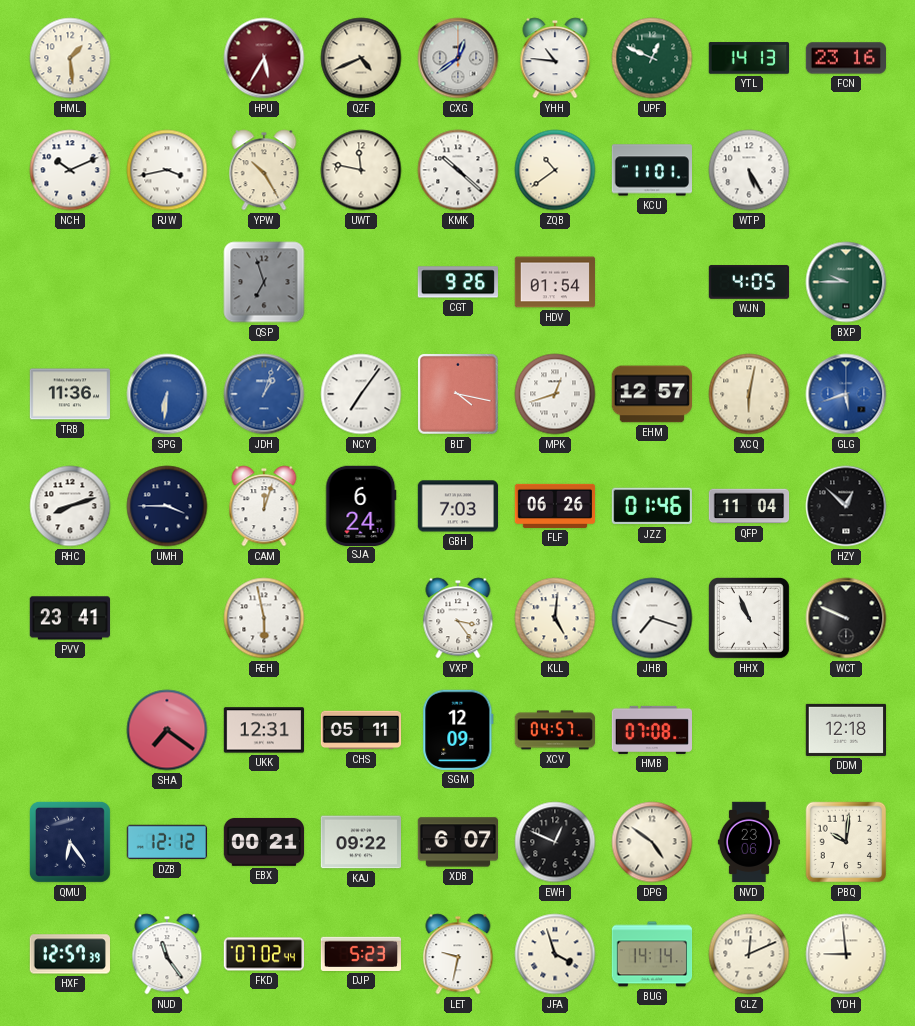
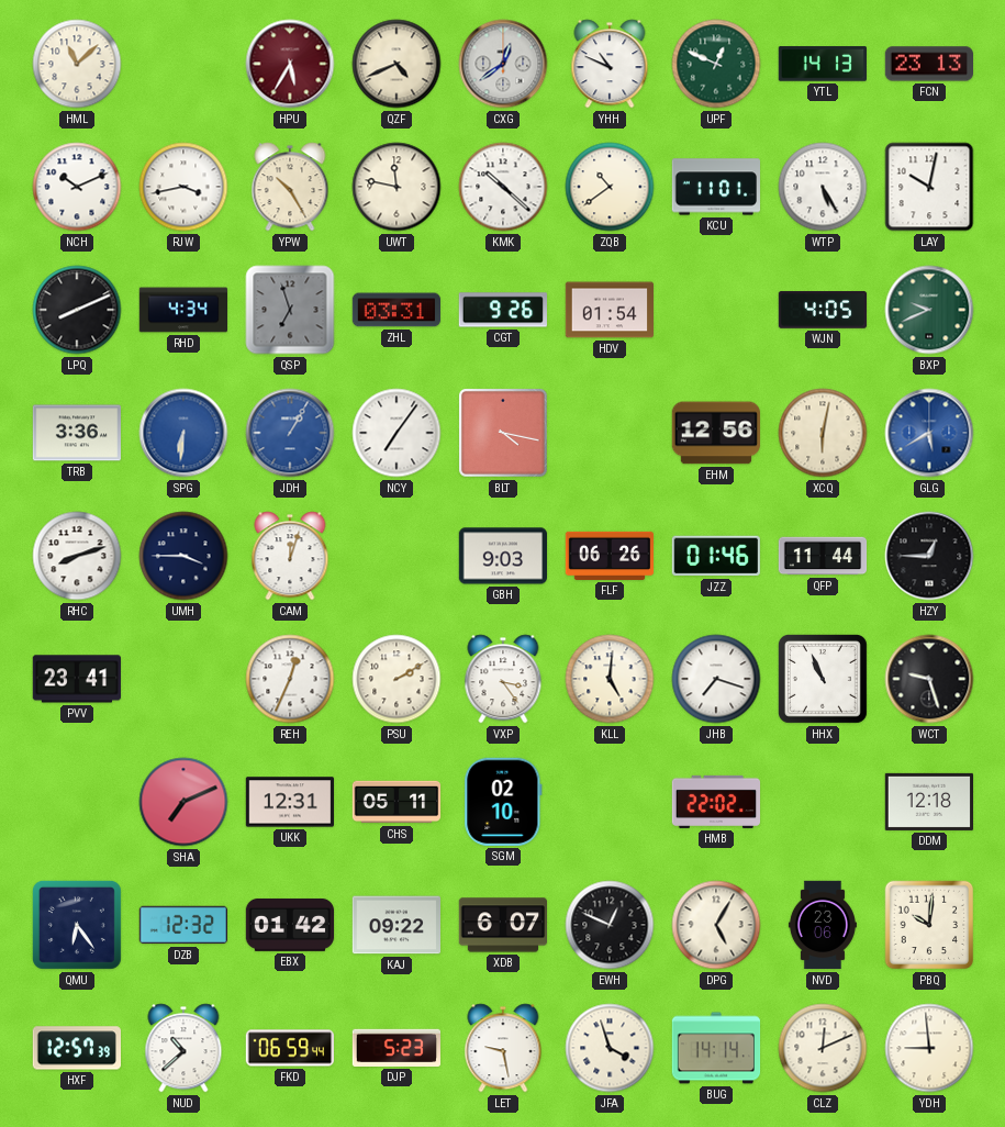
HML: 1:29 -> 11:08 (77, 64)
YHH: 10:46 -> 10:49 (610, 64)
FCN: 23:16 -> 23:13 (928, 64)
LAY: none -> 10:02 (929, 187)
LPQ: none -> 8:11 (77, 310)
RHD: none -> 4:34 (183, 310)
ZHL: none -> 03:31 (395, 310)
BXP: 9:45 -> 9:41 (929, 310)
TRB: 11:36 -> 3:36 (76, 433)
JDH: 1:03 -> 1:05 (290, 433)
MPK: 12:42 -> none (555, 394)
EHM: 12:57 -> 12:56 (715, 433)
GLG: 5:42 -> 5:40 (929, 433)
SJA: 6:24 -> none (361, 505)
GBH: 7:03 -> 9:03 (502, 556)
QFP: 11:04 -> 11:44 (823, 556)
HZY: 12:52 -> 12:45 (929, 556)
REH: 5:58 -> 12:34 (290, 679)
PSU: none -> 2:10 (397, 679)
WCT: 9:49 -> 9:27 (929, 679)
SHA: 7:21 -> 7:11 (183, 802)
SGM: 12:09 -> 02:10 (503, 802)
XCV: 04:57 -> none (554, 730)
HMB: 07:08 -> 22:02 (715, 802)
DZB: 12:12 -> 12:32 (182, 925)
EBX: 00:21 -> 01:42 (290, 925)
DPG: 4:51 -> 5:05 (716, 925)
NUD: 11:24 -> 10:38 (183, 1048)
FKD: 07:02 -> 06:59 (289, 1048)
LET: 9:32 -> 9:28 (503, 1048)
